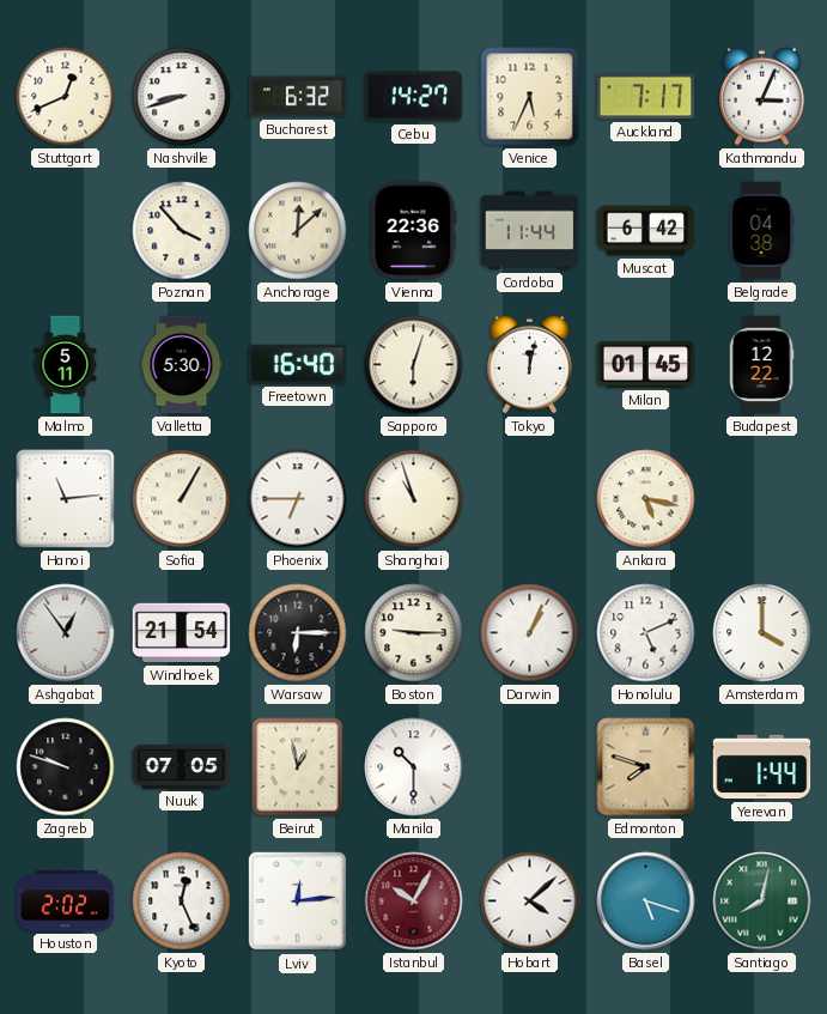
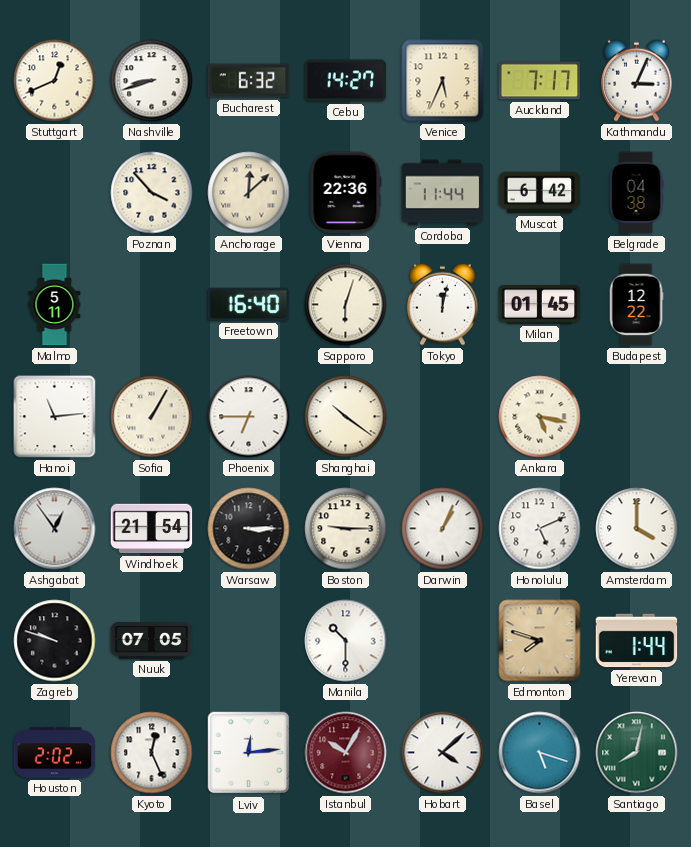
Valletta: 5:30 -> none (182, 365)
Shanghai: 10:57 -> 10:21 (346, 417)
Warsaw: 6:15 -> 3:15 (249, 529)
Beirut: 12:58 -> none (298, 767)
